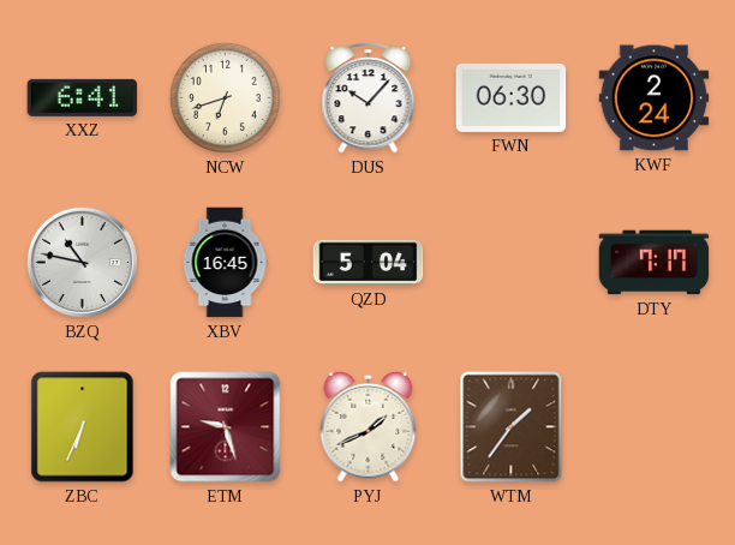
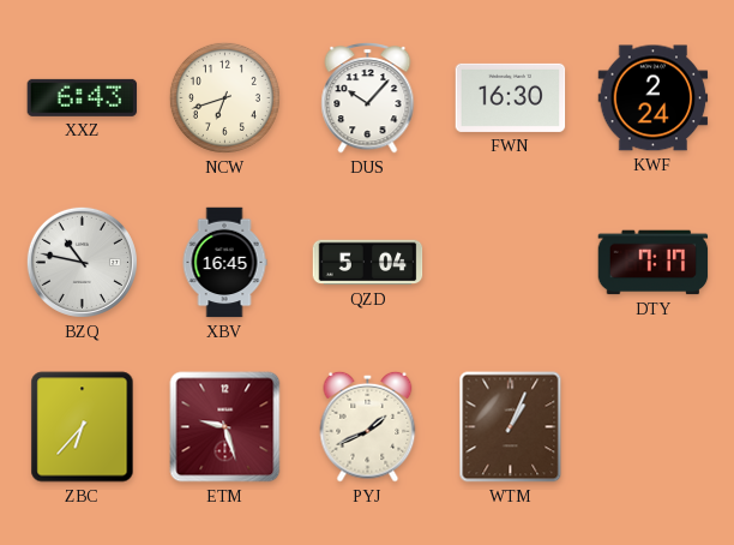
XXZ: 6:41 -> 6:43 (83, 97)
FWN: 06:30 -> 16:30 (511, 97)
ZBC: 6:34 -> 6:37 (83, 427)
WTM: 1:36 -> 1:04 (511, 427)
